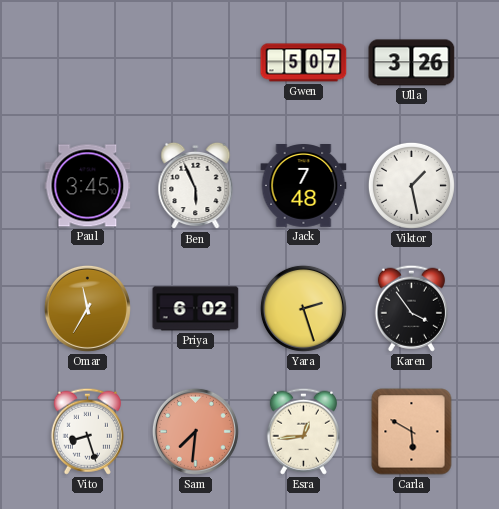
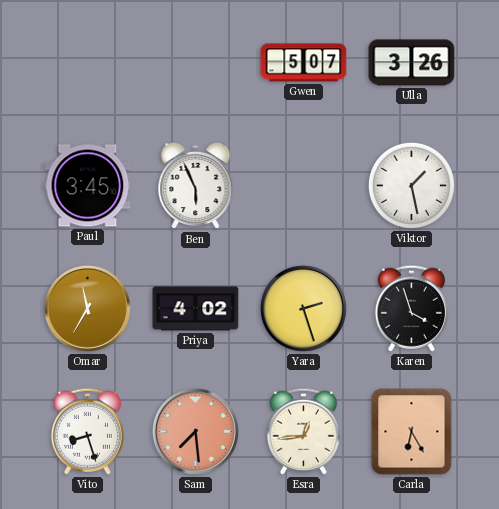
Jack: 7:48 -> none (304, 186)
Priya: 6:02 -> 4:02 (196, 309)
Karen: 3:54 -> 3:57 (411, 308)
Sam: 7:31 -> 7:29 (195, 431)
Carla: 5:50 -> 6:25 (412, 432)
